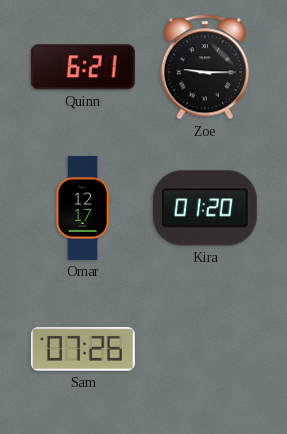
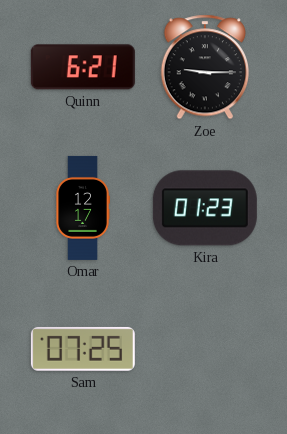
Kira: 01:20 -> 01:23 (205, 208)
Sam: 07:26 -> 07:25 (83, 349)
